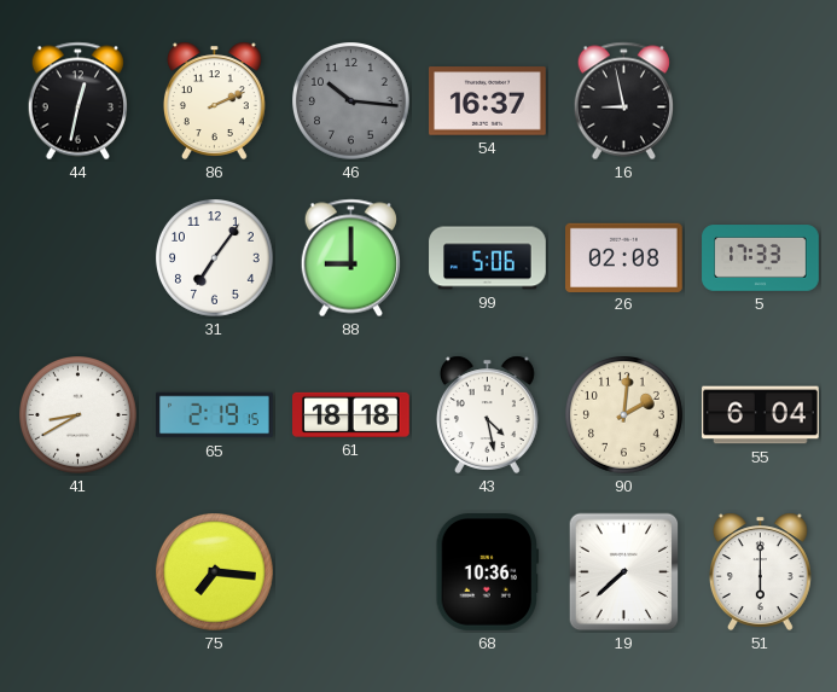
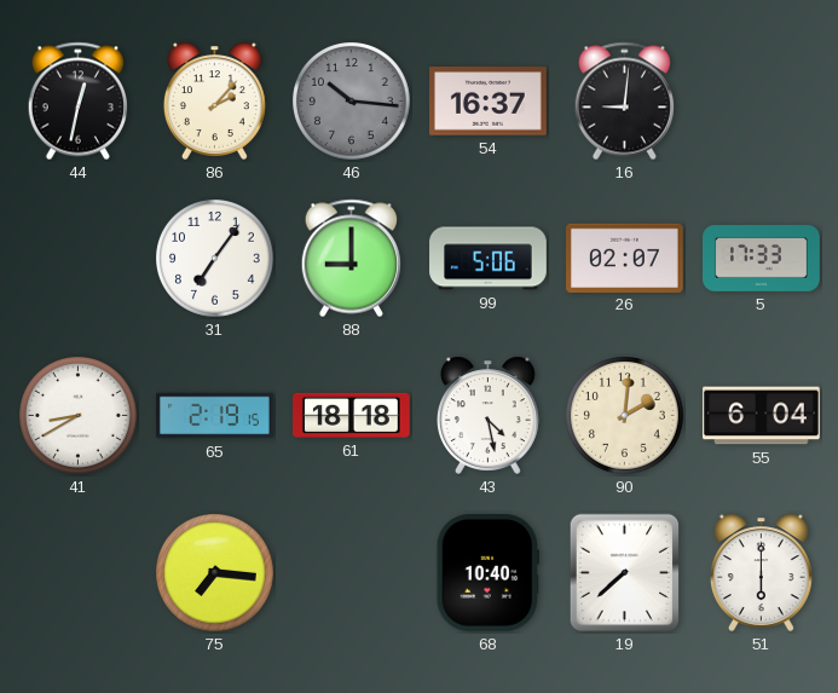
86: 2:11 -> 2:07 (214, 100)
16: 8:58 -> 9:01 (624, 102)
26: 02:08 -> 02:07 (625, 258)
68: 10:36 -> 10:40 (489, 573)
